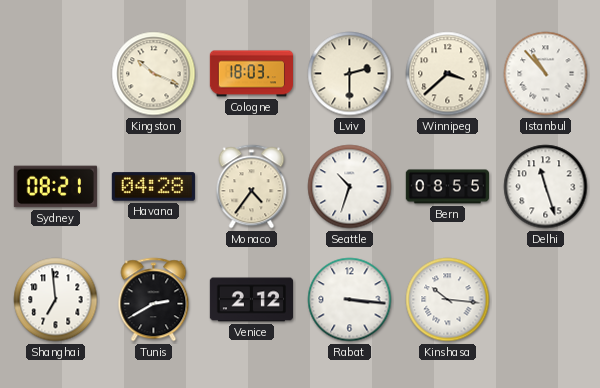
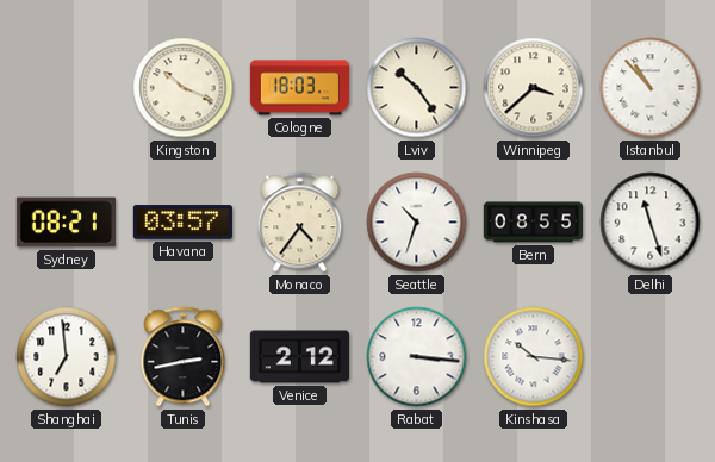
Lviv: 2:30 -> 10:24 (417, 88)
Havana: 04:28 -> 03:57 (182, 223)
Tunis: 2:40 -> 2:43 (184, 357)
